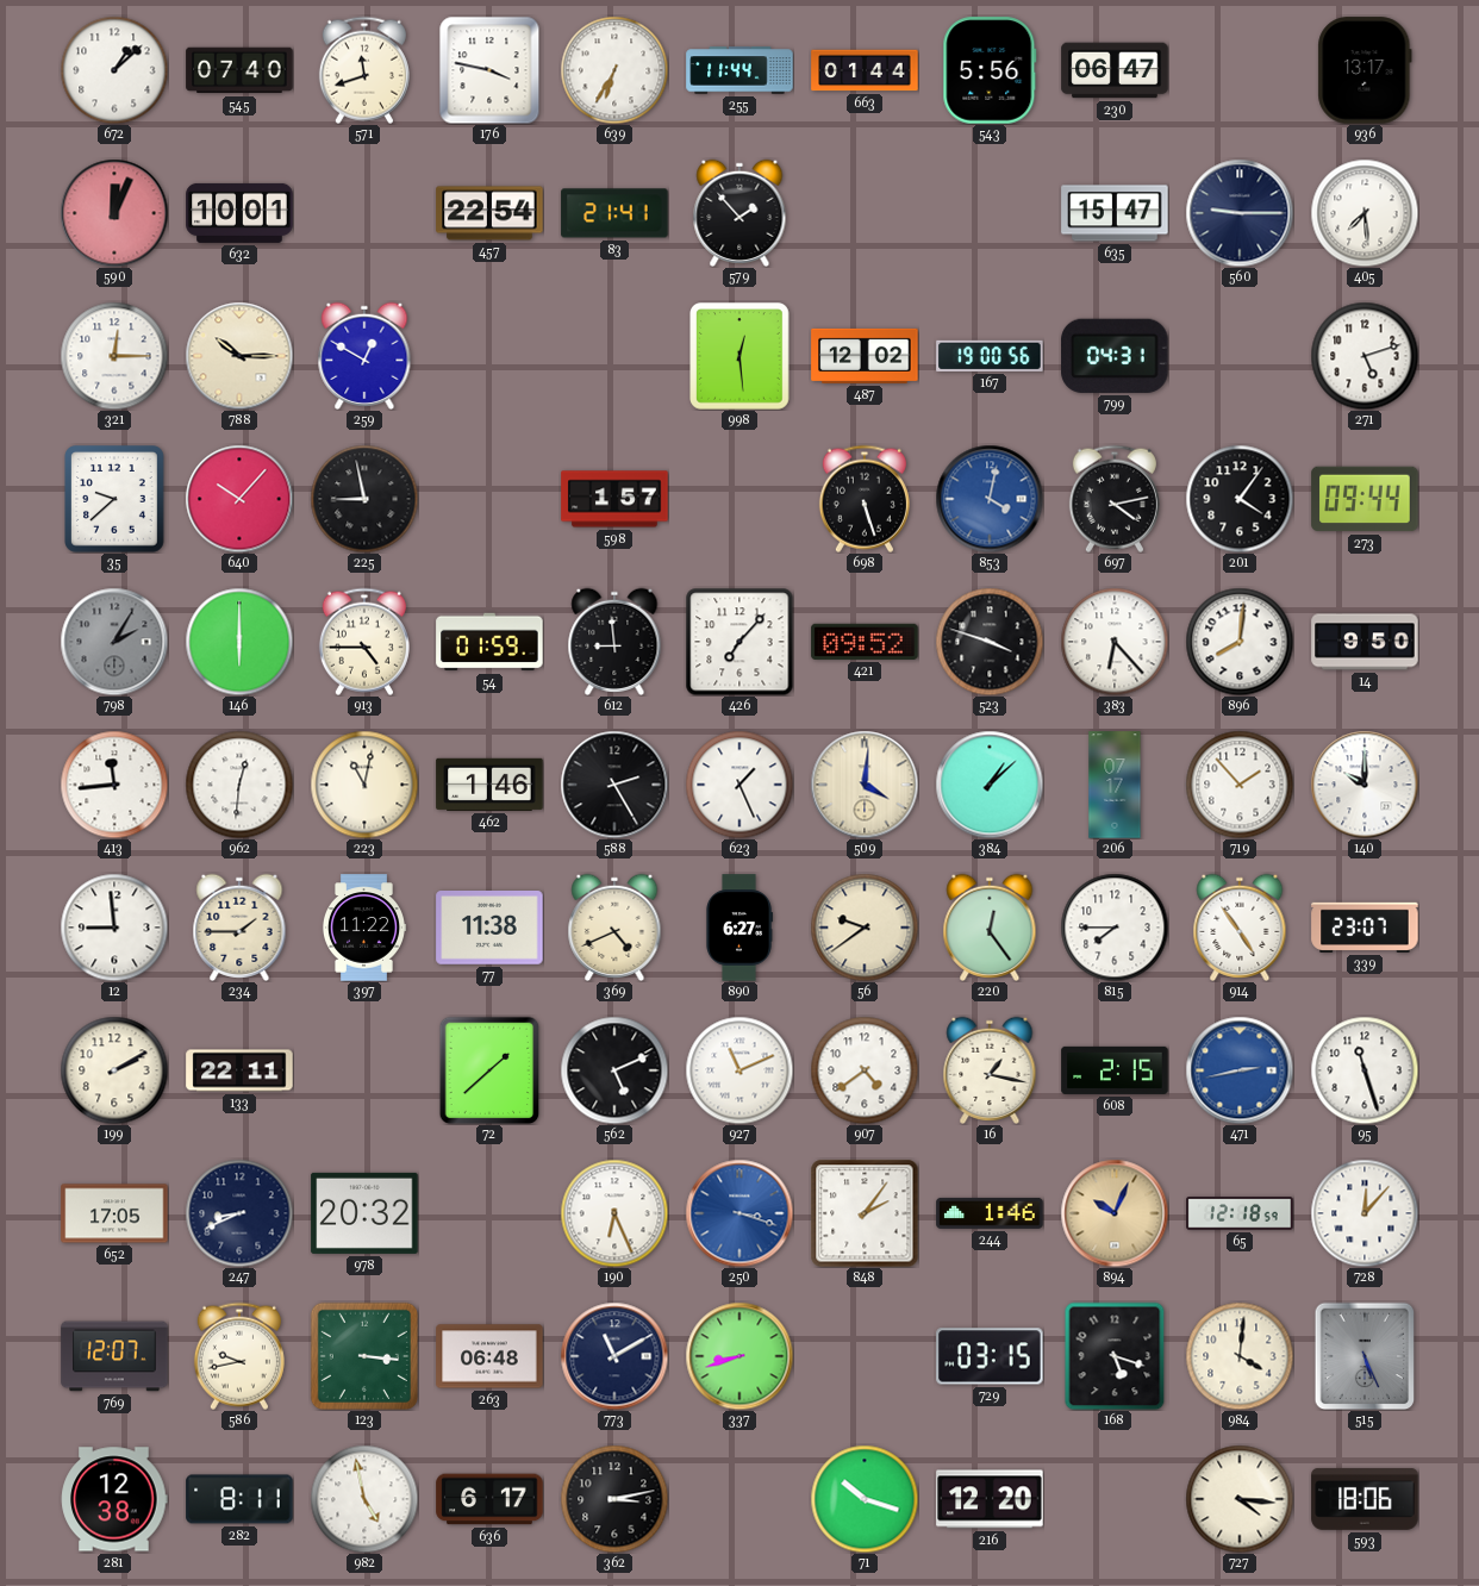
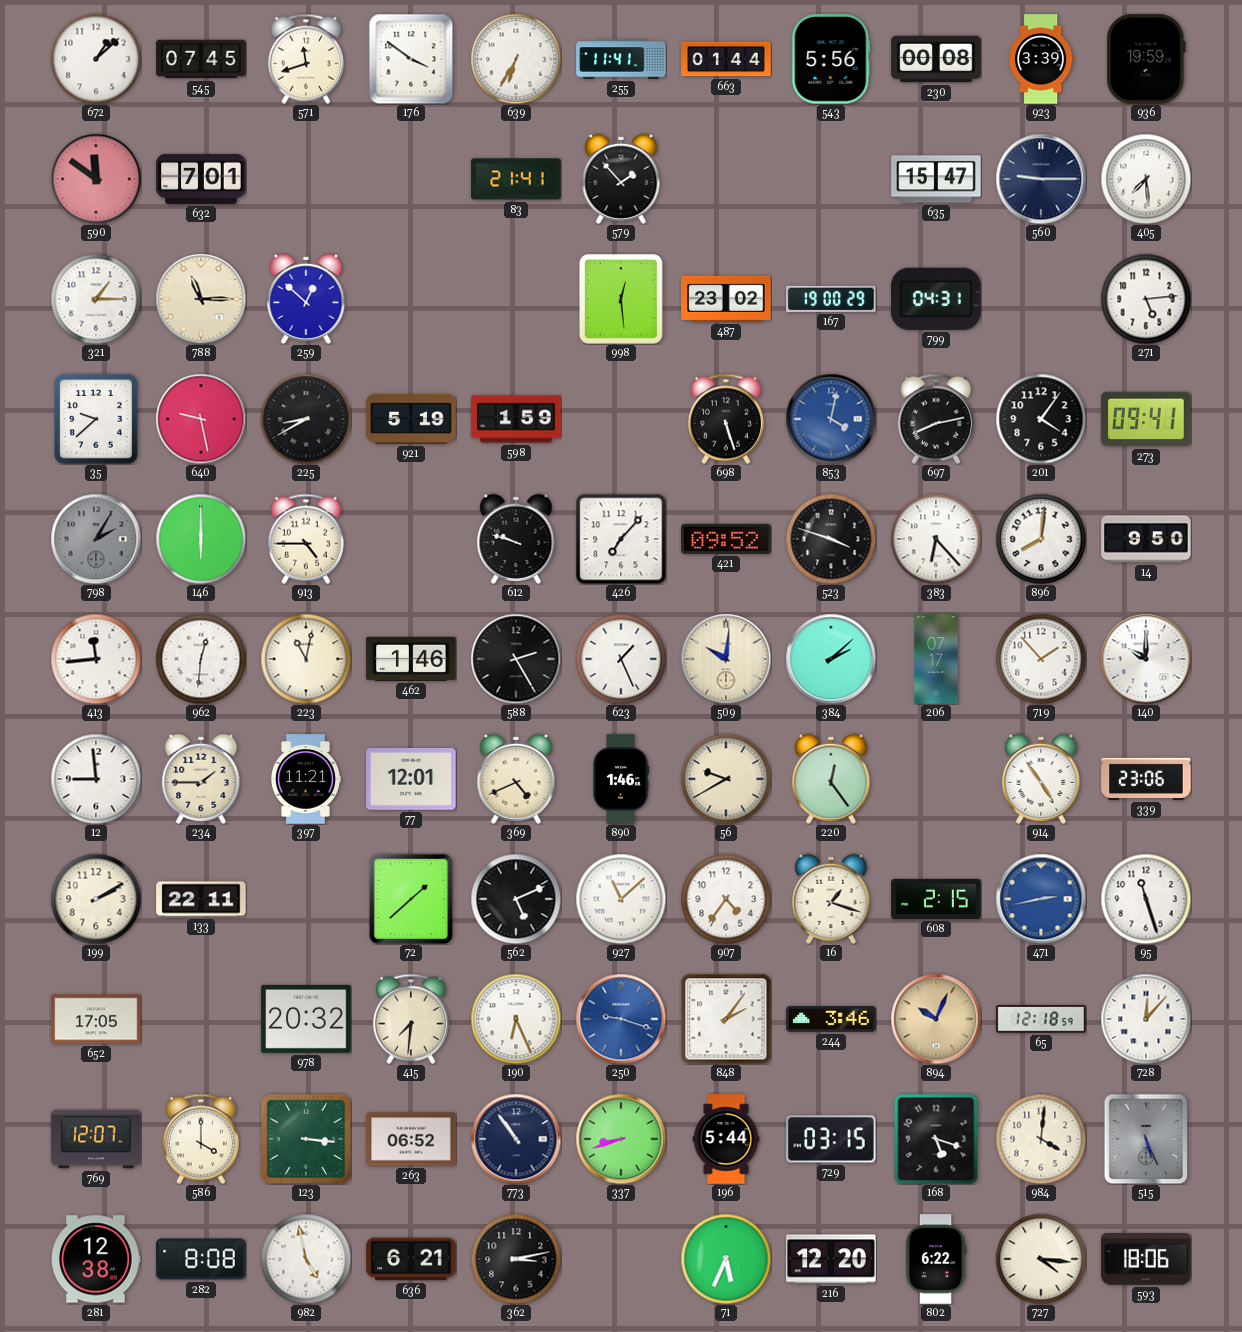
545: 07:40 -> 07:45 (201, 59)
176: 3:47 -> 3:51 (411, 59)
255: 11:44 -> 11:41 (621, 59)
230: 06:47 -> 00:08 (936, 59)
923: none -> 3:39 (1041, 59)
936: 13:17 -> 19:59 (1146, 59)
590: 12:04 -> 11:51 (96, 179)
632: 10:01 -> 7:01 (201, 179)
457: 22:54 -> none (489, 213)
321: 12:15 -> 1:15 (96, 299)
788: 10:15 -> 11:15 (201, 299)
259: 12:50 -> 12:52 (306, 299)
487: 12:02 -> 23:02 (726, 299)
167: 19:00:56 -> 19:00:29 (831, 299)
271: 5:12 -> 5:14 (1146, 299)
640: 10:07 -> 9:28 (201, 419)
225: 8:58 -> 8:40 (306, 419)
921: none -> 5:19 (411, 419)
598: 1:57 -> 1:59 (516, 419)
697: 4:13 -> 8:13 (936, 419)
273: 09:44 -> 09:41 (1146, 419)
54: 01:59 -> none (489, 642)
612: 8:59 -> 9:48 (516, 539)
509: 4:01 -> 10:01 (726, 659)
384: 1:08 -> 2:08 (831, 659)
397: 11:22 -> 11:21 (305, 779)
77: 11:38 -> 12:01 (411, 780)
890: 6:27 -> 1:46 (621, 779)
56: 9:39 -> 9:40 (726, 779)
815: 7:45 -> none (1115, 928)
339: 23:07 -> 23:06 (1146, 779)
927: 11:11 -> 11:08 (621, 899)
907: 4:39 -> 4:36 (726, 899)
16: 1:17 -> 1:18 (831, 899)
247: 8:41 -> none (239, 1213)
415: none -> 7:31 (411, 1019)
250: 3:18 -> 9:18 (621, 1019)
244: 1:46 -> 3:46 (831, 1019)
586: 9:43 -> 4:00 (201, 1139)
263: 06:48 -> 06:52 (411, 1139)
773: 11:10 -> 10:54 (516, 1139)
196: none -> 5:44 (726, 1139)
282: 8:11 -> 8:08 (201, 1259)
636: 6:17 -> 6:21 (411, 1259)
71: 10:18 -> 5:34 (726, 1259)
802: none -> 6:22 (936, 1259)
